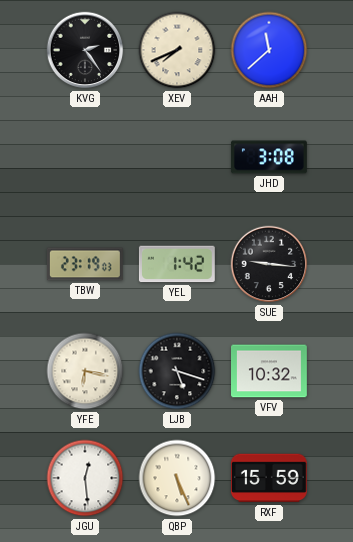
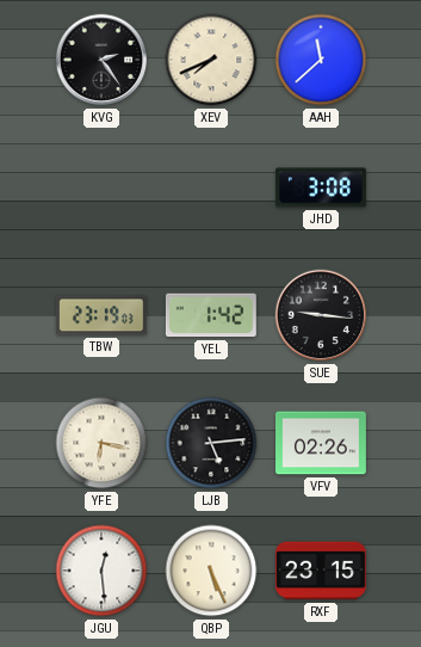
LJB: 5:18 -> 5:14 (211, 443)
VFV: 10:32 -> 02:26 (322, 443)
RXF: 15:59 -> 23:15 (321, 571)
